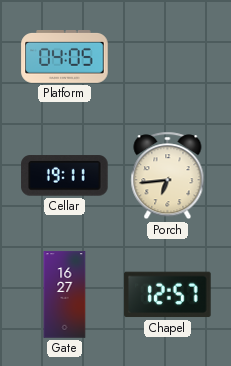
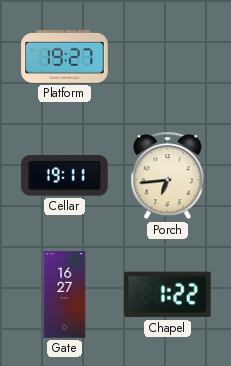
Platform: 04:05 -> 19:27 (65, 57)
Chapel: 12:57 -> 1:22 (168, 295)
